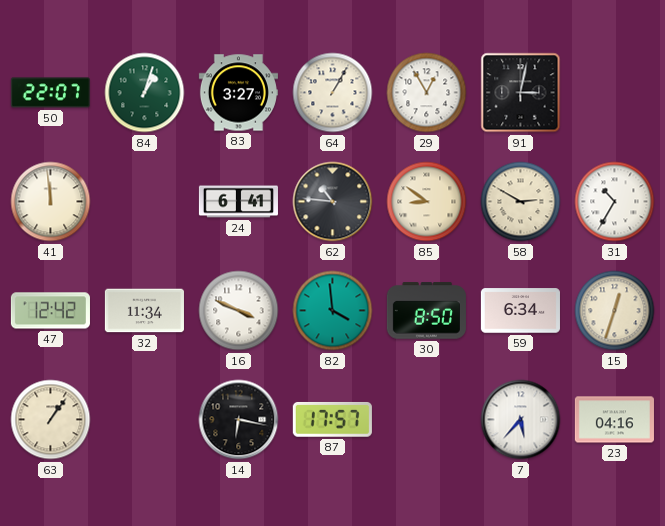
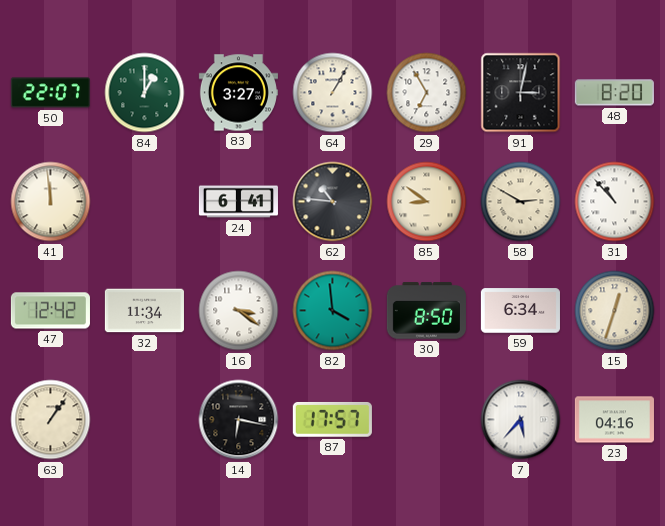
84: 1:03 -> 1:00 (145, 93)
29: 12:55 -> 6:55 (427, 93)
48: none -> 8:20 (614, 93)
31: 10:35 -> 10:53 (615, 202)
16: 3:49 -> 3:21 (239, 311)
